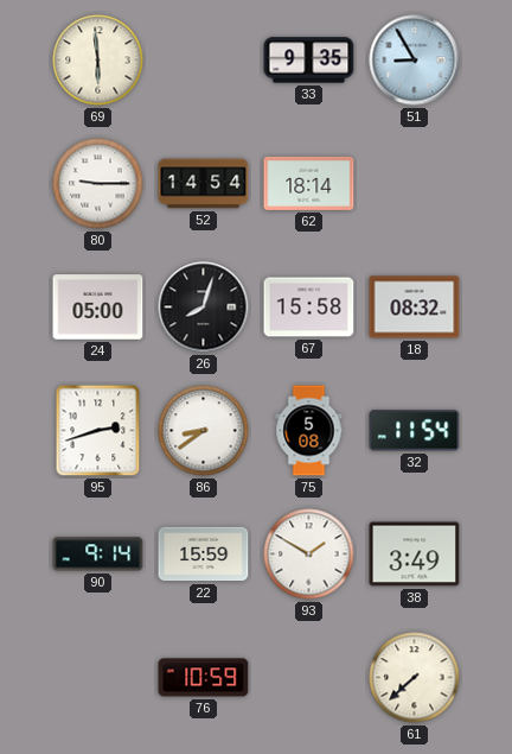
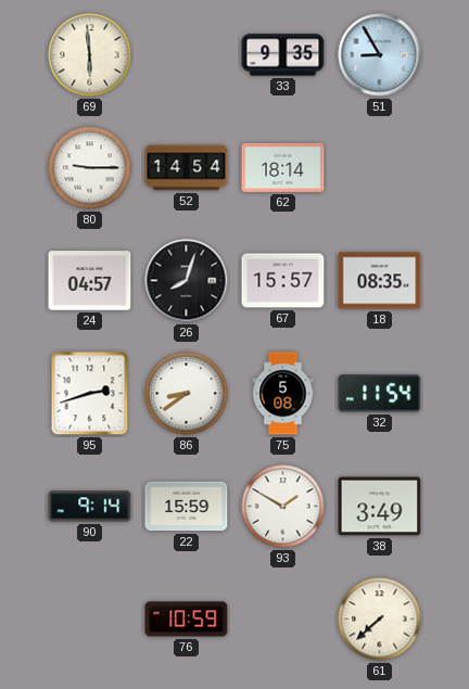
24: 05:00 -> 04:57 (90, 281)
67: 15:58 -> 15:57 (283, 281)
18: 08:32 -> 08:35 (380, 281)
